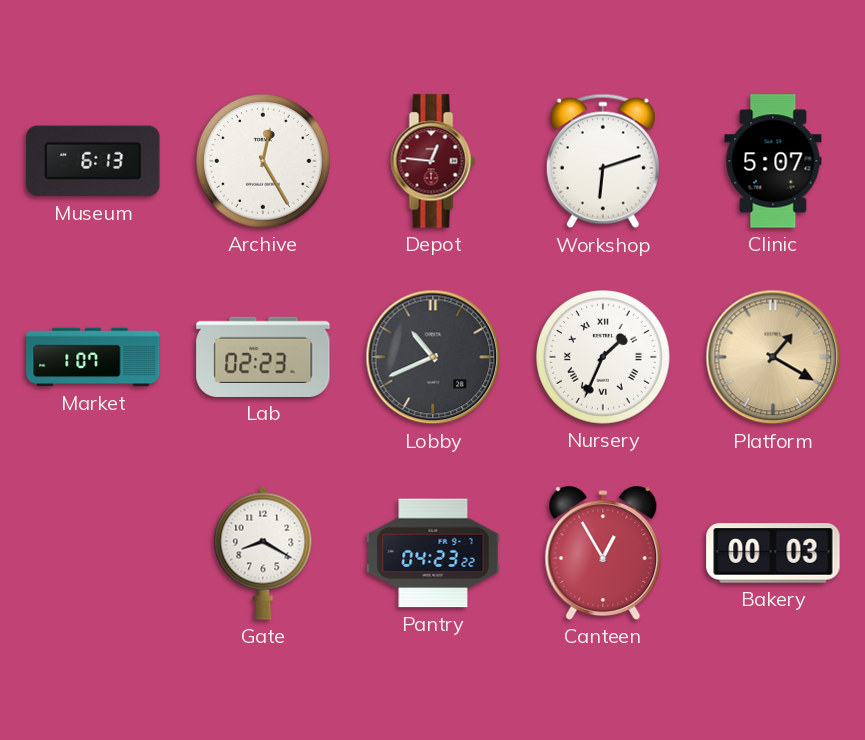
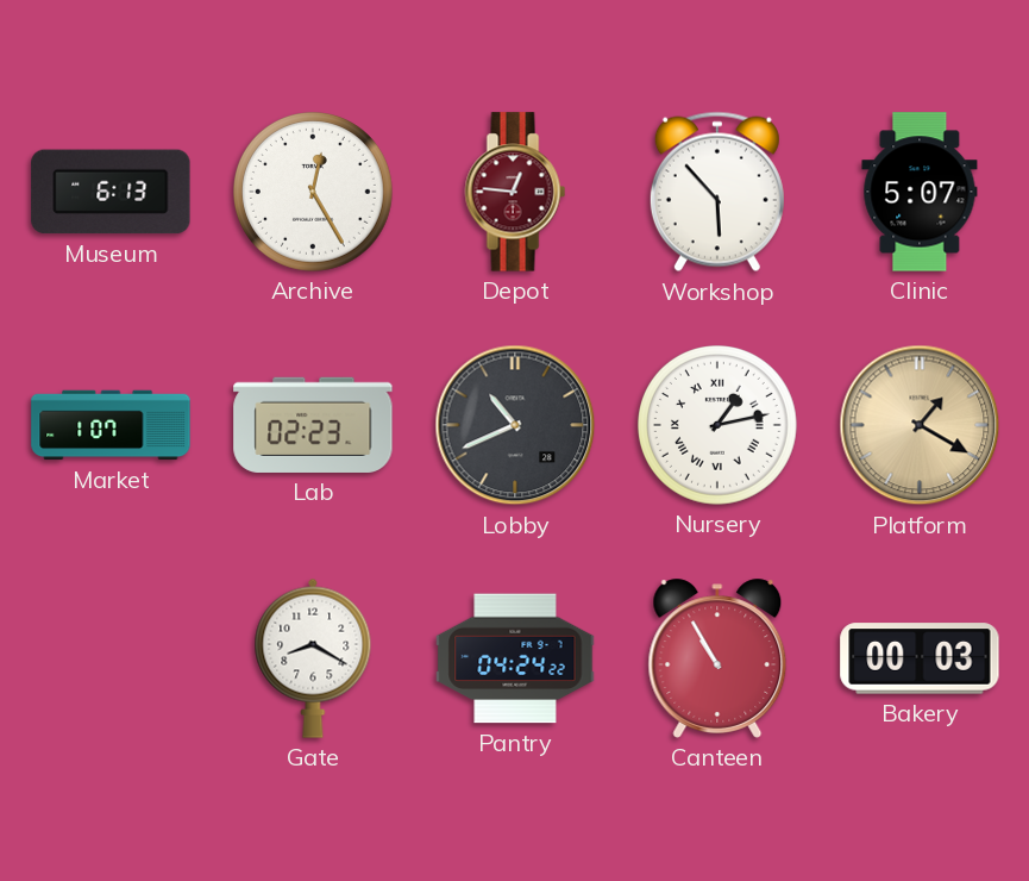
Workshop: 6:12 -> 5:53 (717, 192)
Nursery: 1:34 -> 1:13 (719, 426)
Pantry: 04:23 -> 04:24 (515, 658)
Canteen: 12:55 -> 10:55 (717, 658)
